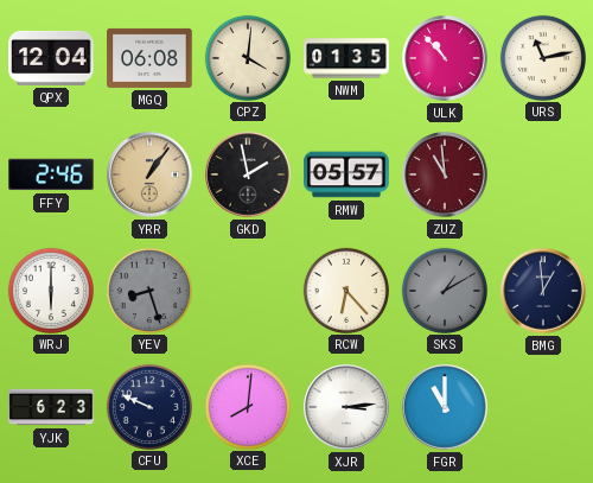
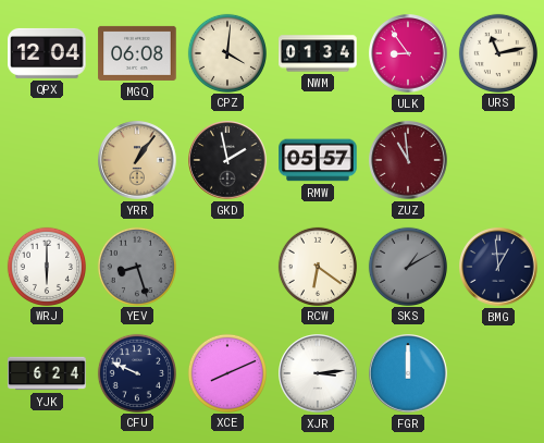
NWM: 01:35 -> 01:34 (318, 53)
ULK: 10:53 -> 8:54 (408, 53)
FFY: 2:46 -> none (51, 174)
RCW: 6:23 -> 6:21 (317, 266)
YJK: 6:23 -> 6:24 (47, 373)
XCE: 8:01 -> 8:11 (226, 372)
FGR: 11:00 -> 12:00 (408, 373)
